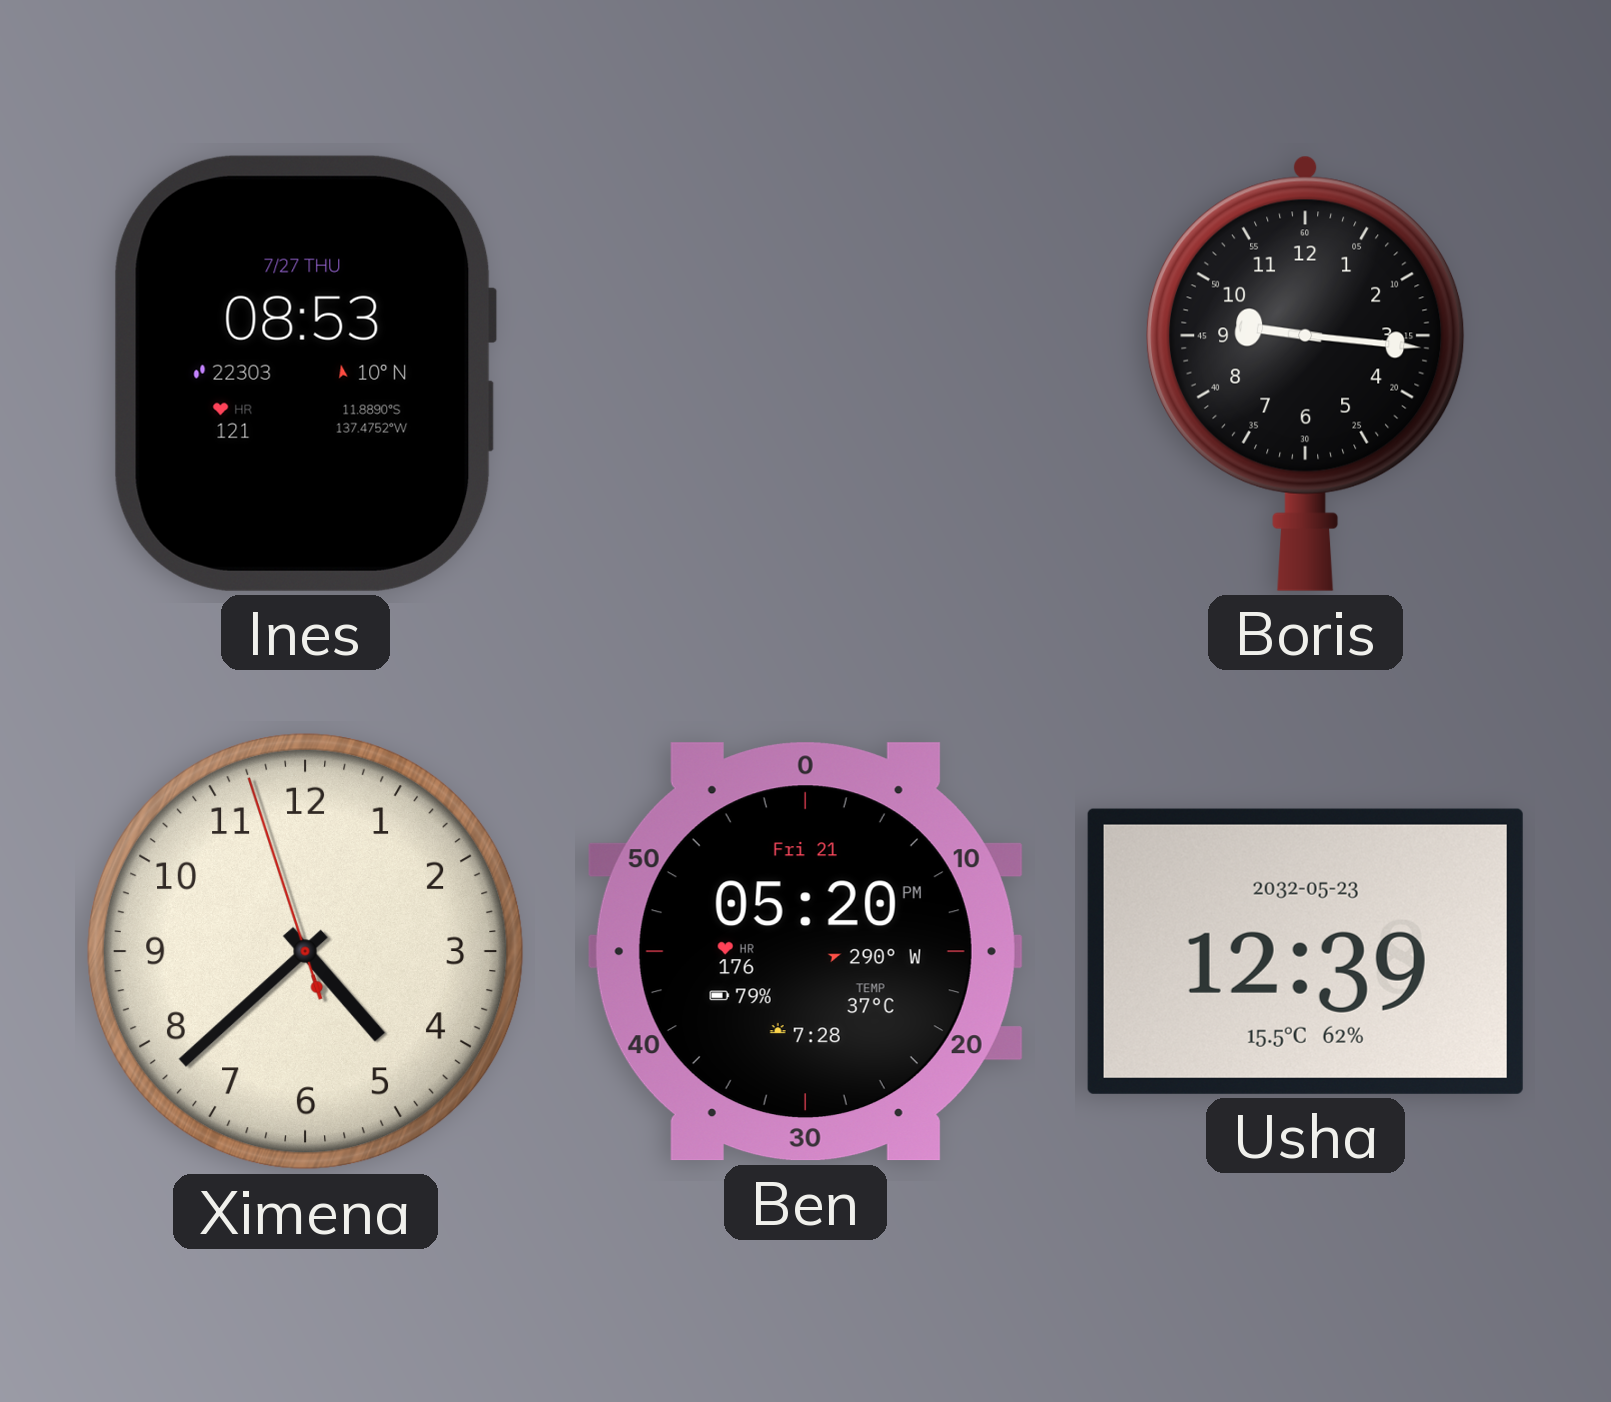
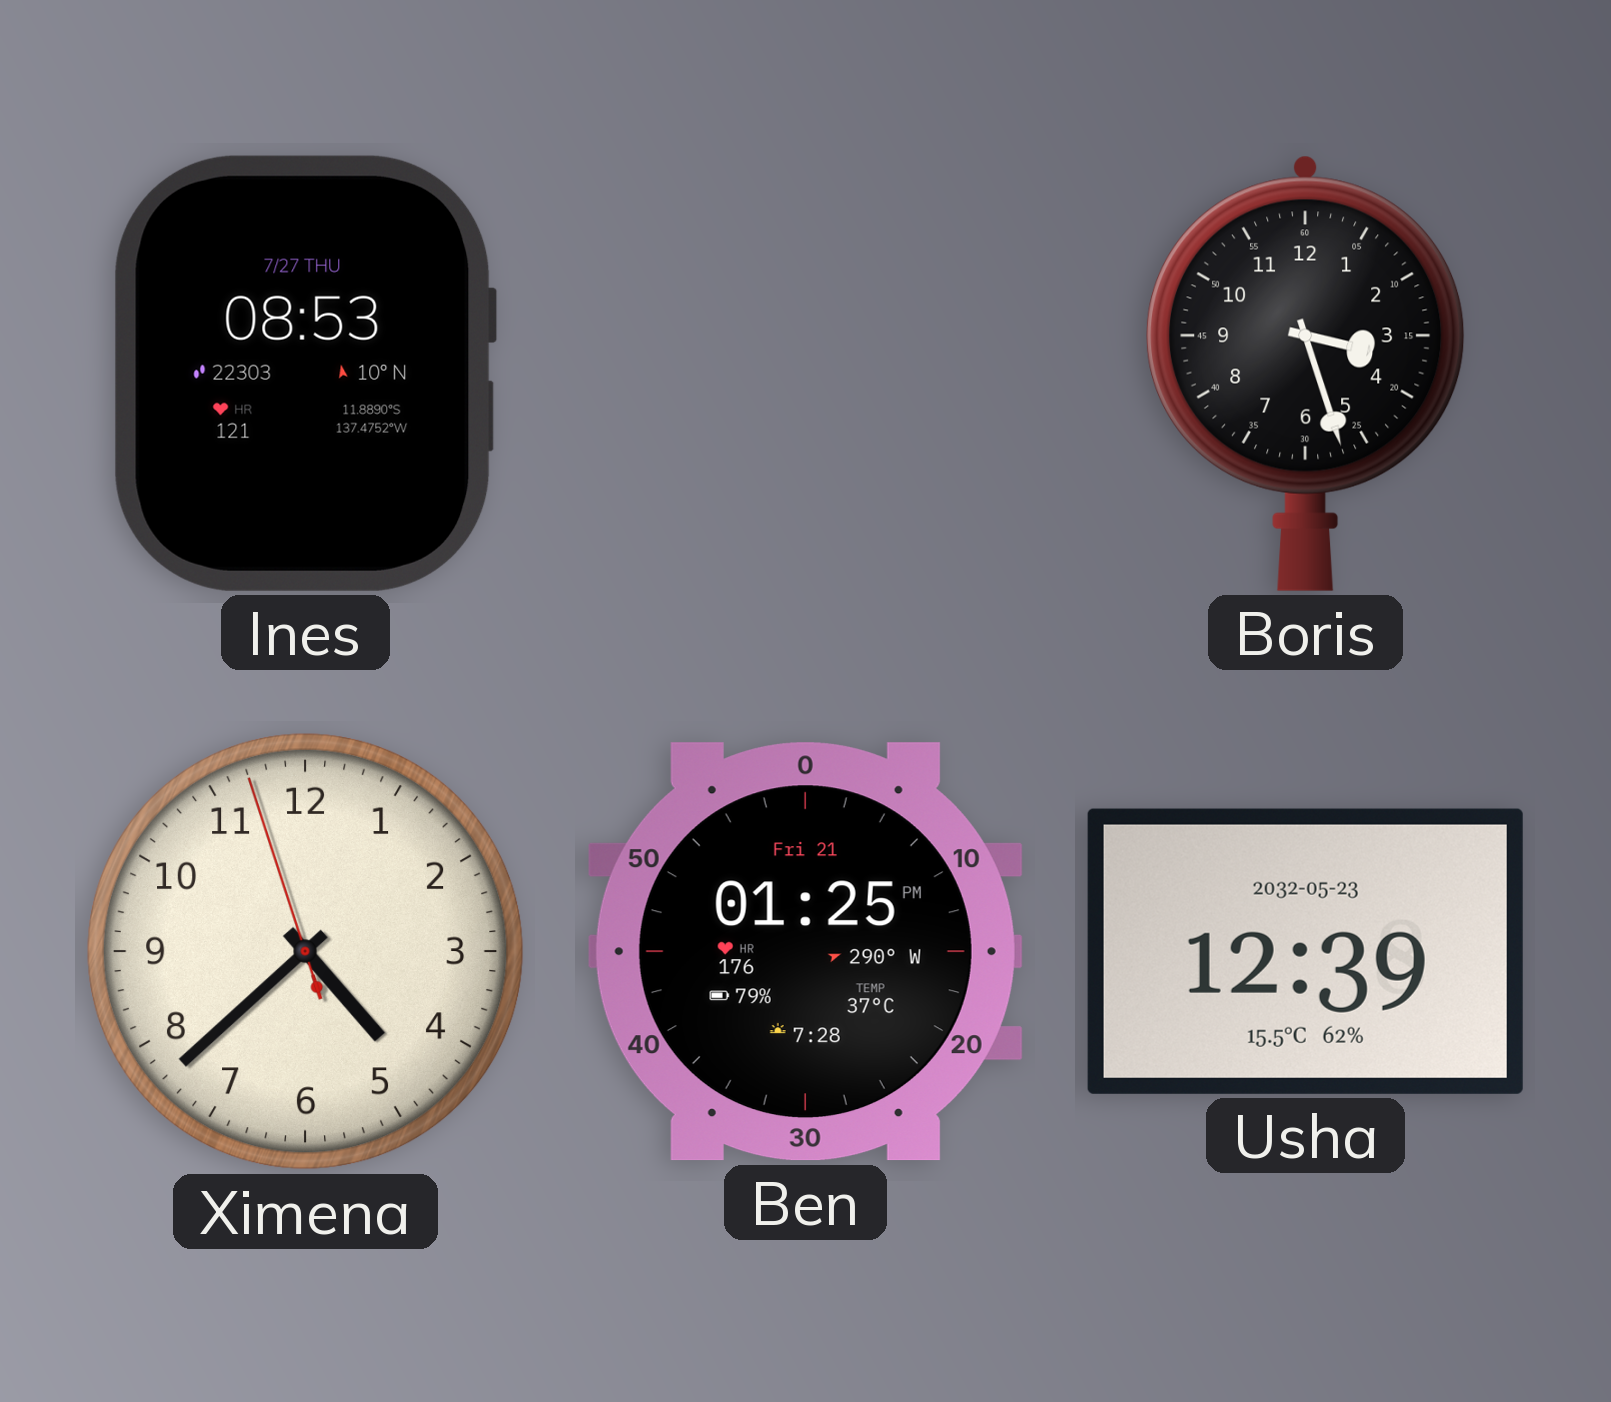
Boris: 9:16 -> 3:27 (1306, 373)
Ben: 05:20 -> 01:25 (805, 952)
